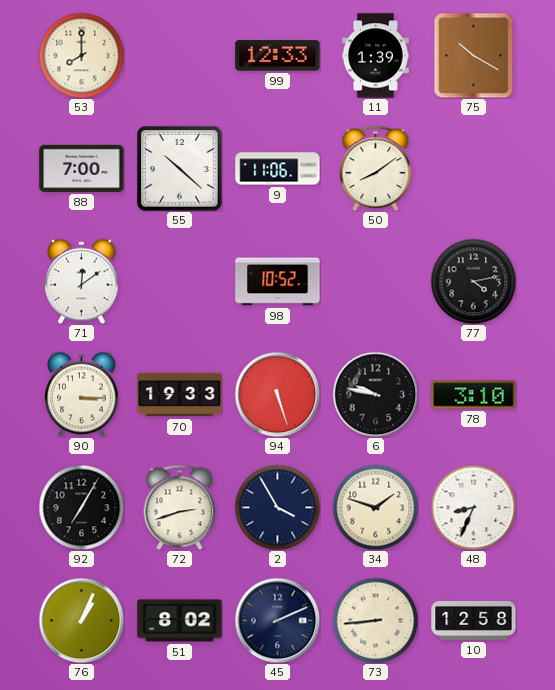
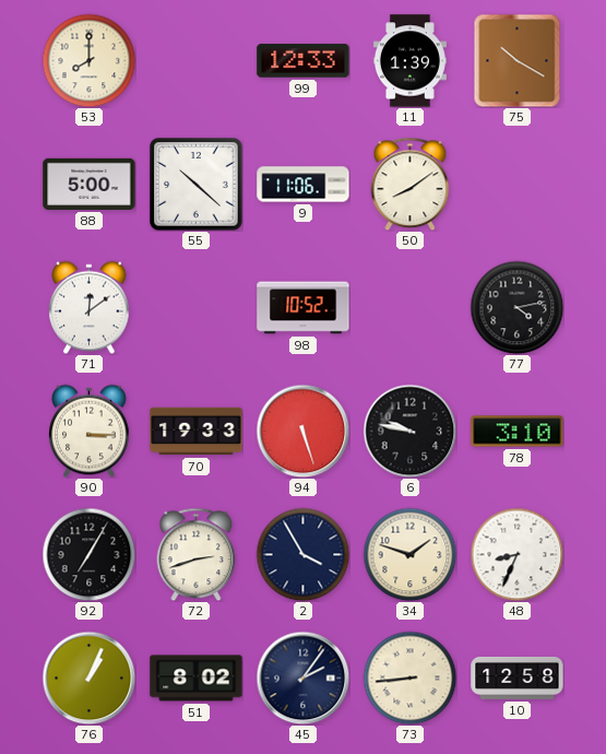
88: 7:00 -> 5:00 (90, 184)
45: 2:11 -> 2:06 (302, 678)
